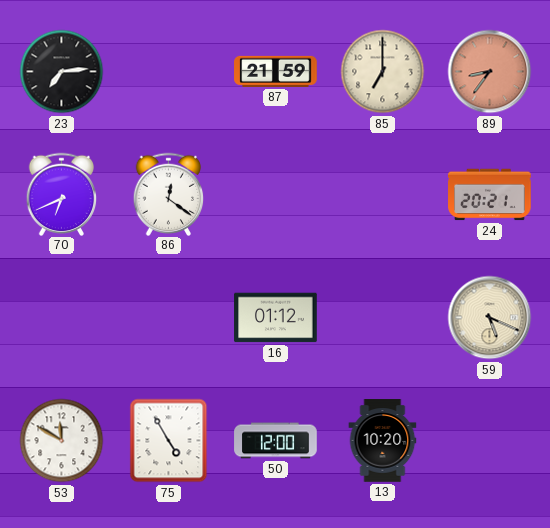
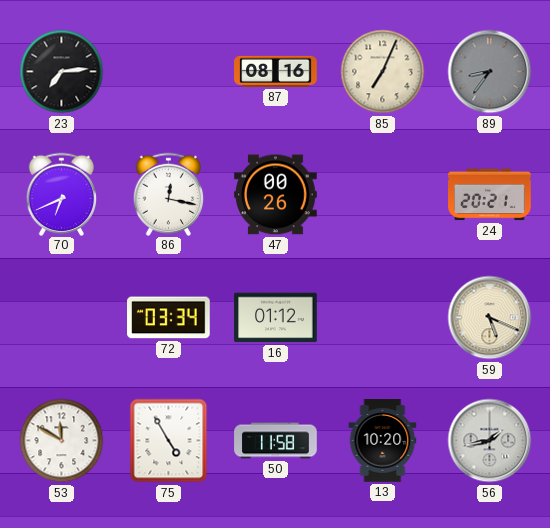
87: 21:59 -> 08:16 (276, 71)
85: 7:00 -> 7:04 (383, 72)
89 dial: salmon -> grey (490, 72)
86: 12:21 -> 12:17 (169, 194)
47: none -> 00:26 (276, 195)
72: none -> 03:34 (169, 318)
50: 12:00 -> 11:58 (276, 441)
56: none -> 1:43 (490, 441)
